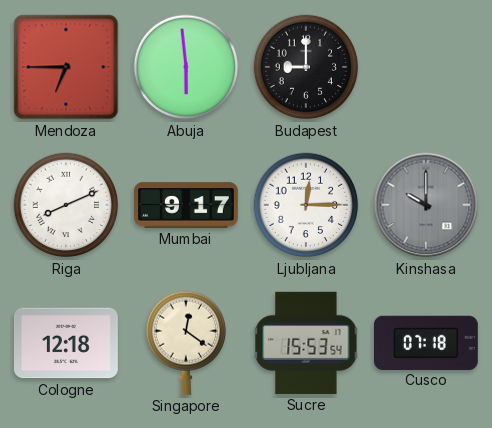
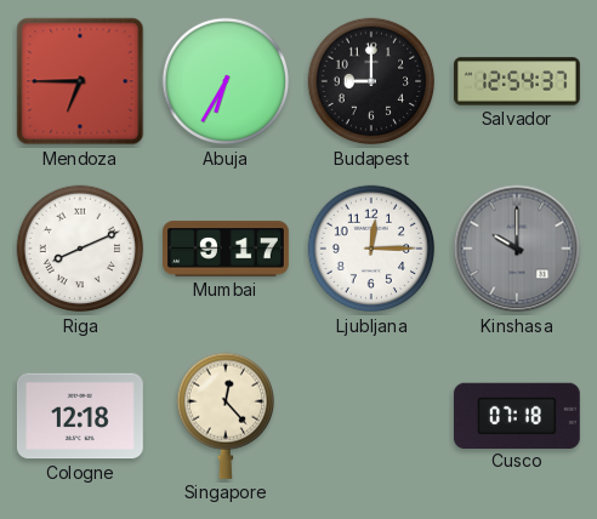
Abuja: 5:59 -> 6:35 (226, 81)
Salvador: none -> 12:54 (518, 81)
Singapore: 12:21 -> 12:23 (224, 416)
Sucre: 15:53 -> none (306, 343)
